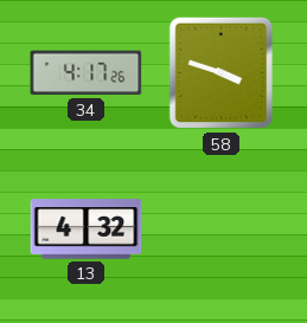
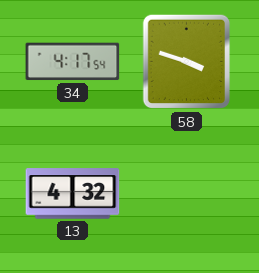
34: 4:17:26 -> 4:17:54 (73, 62)
